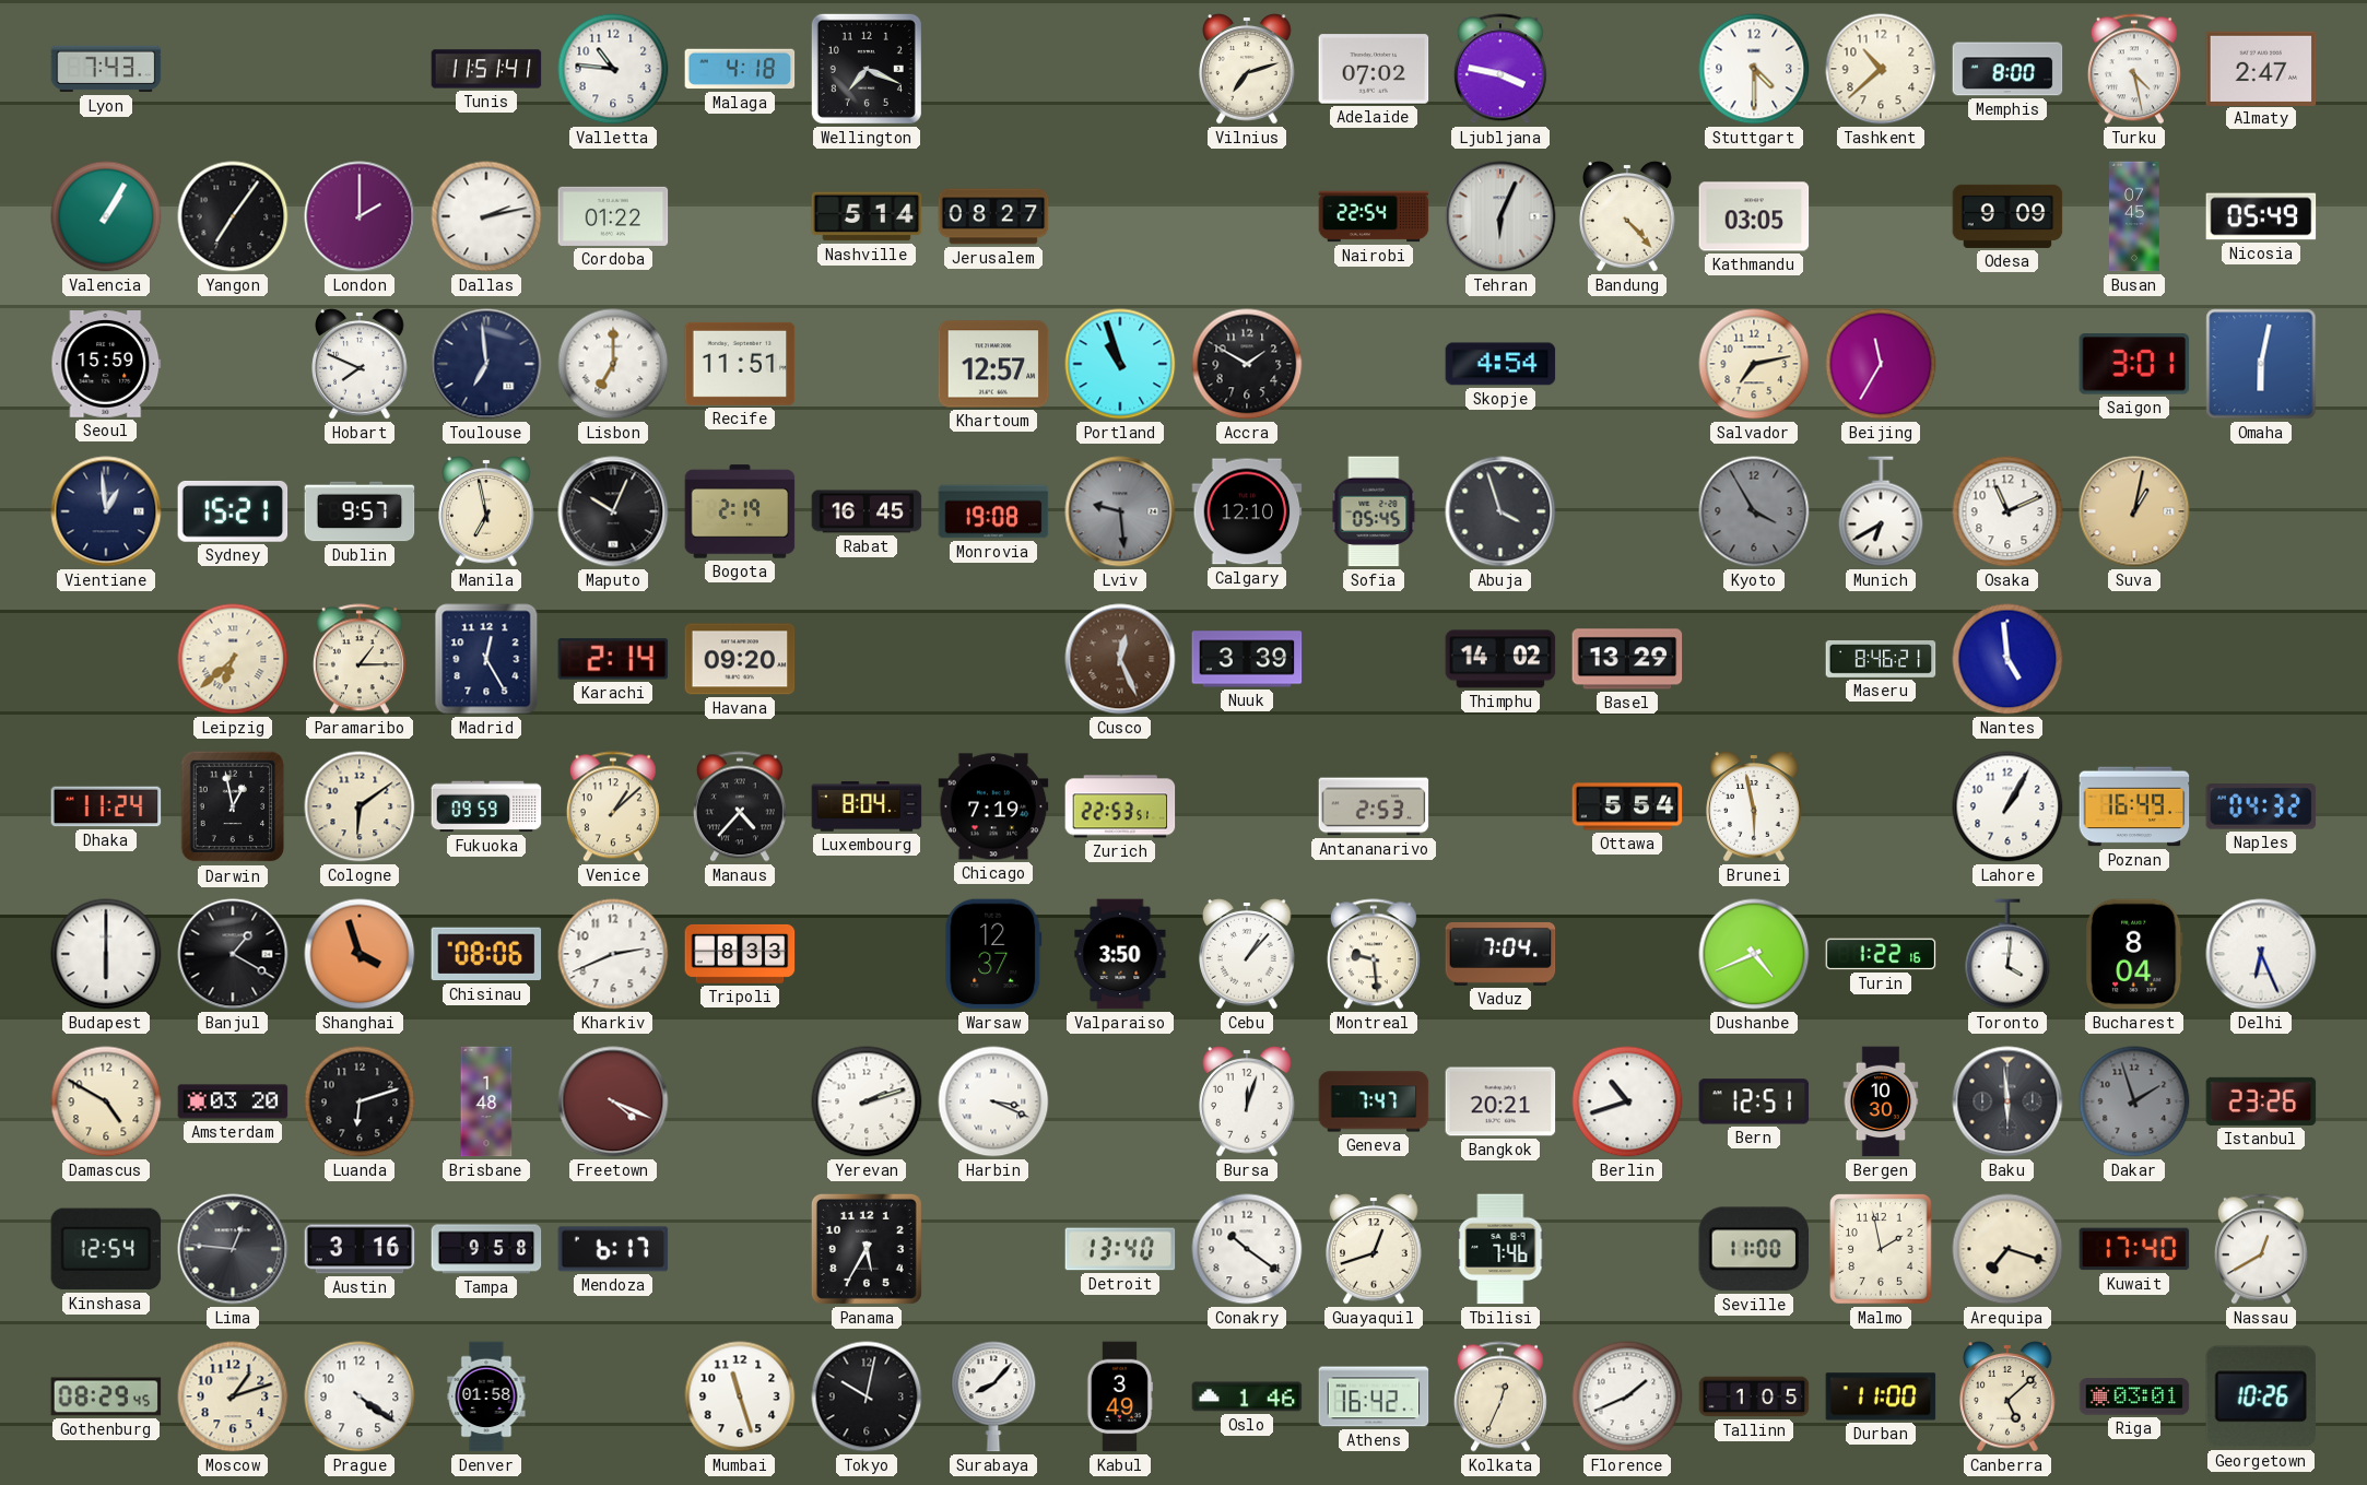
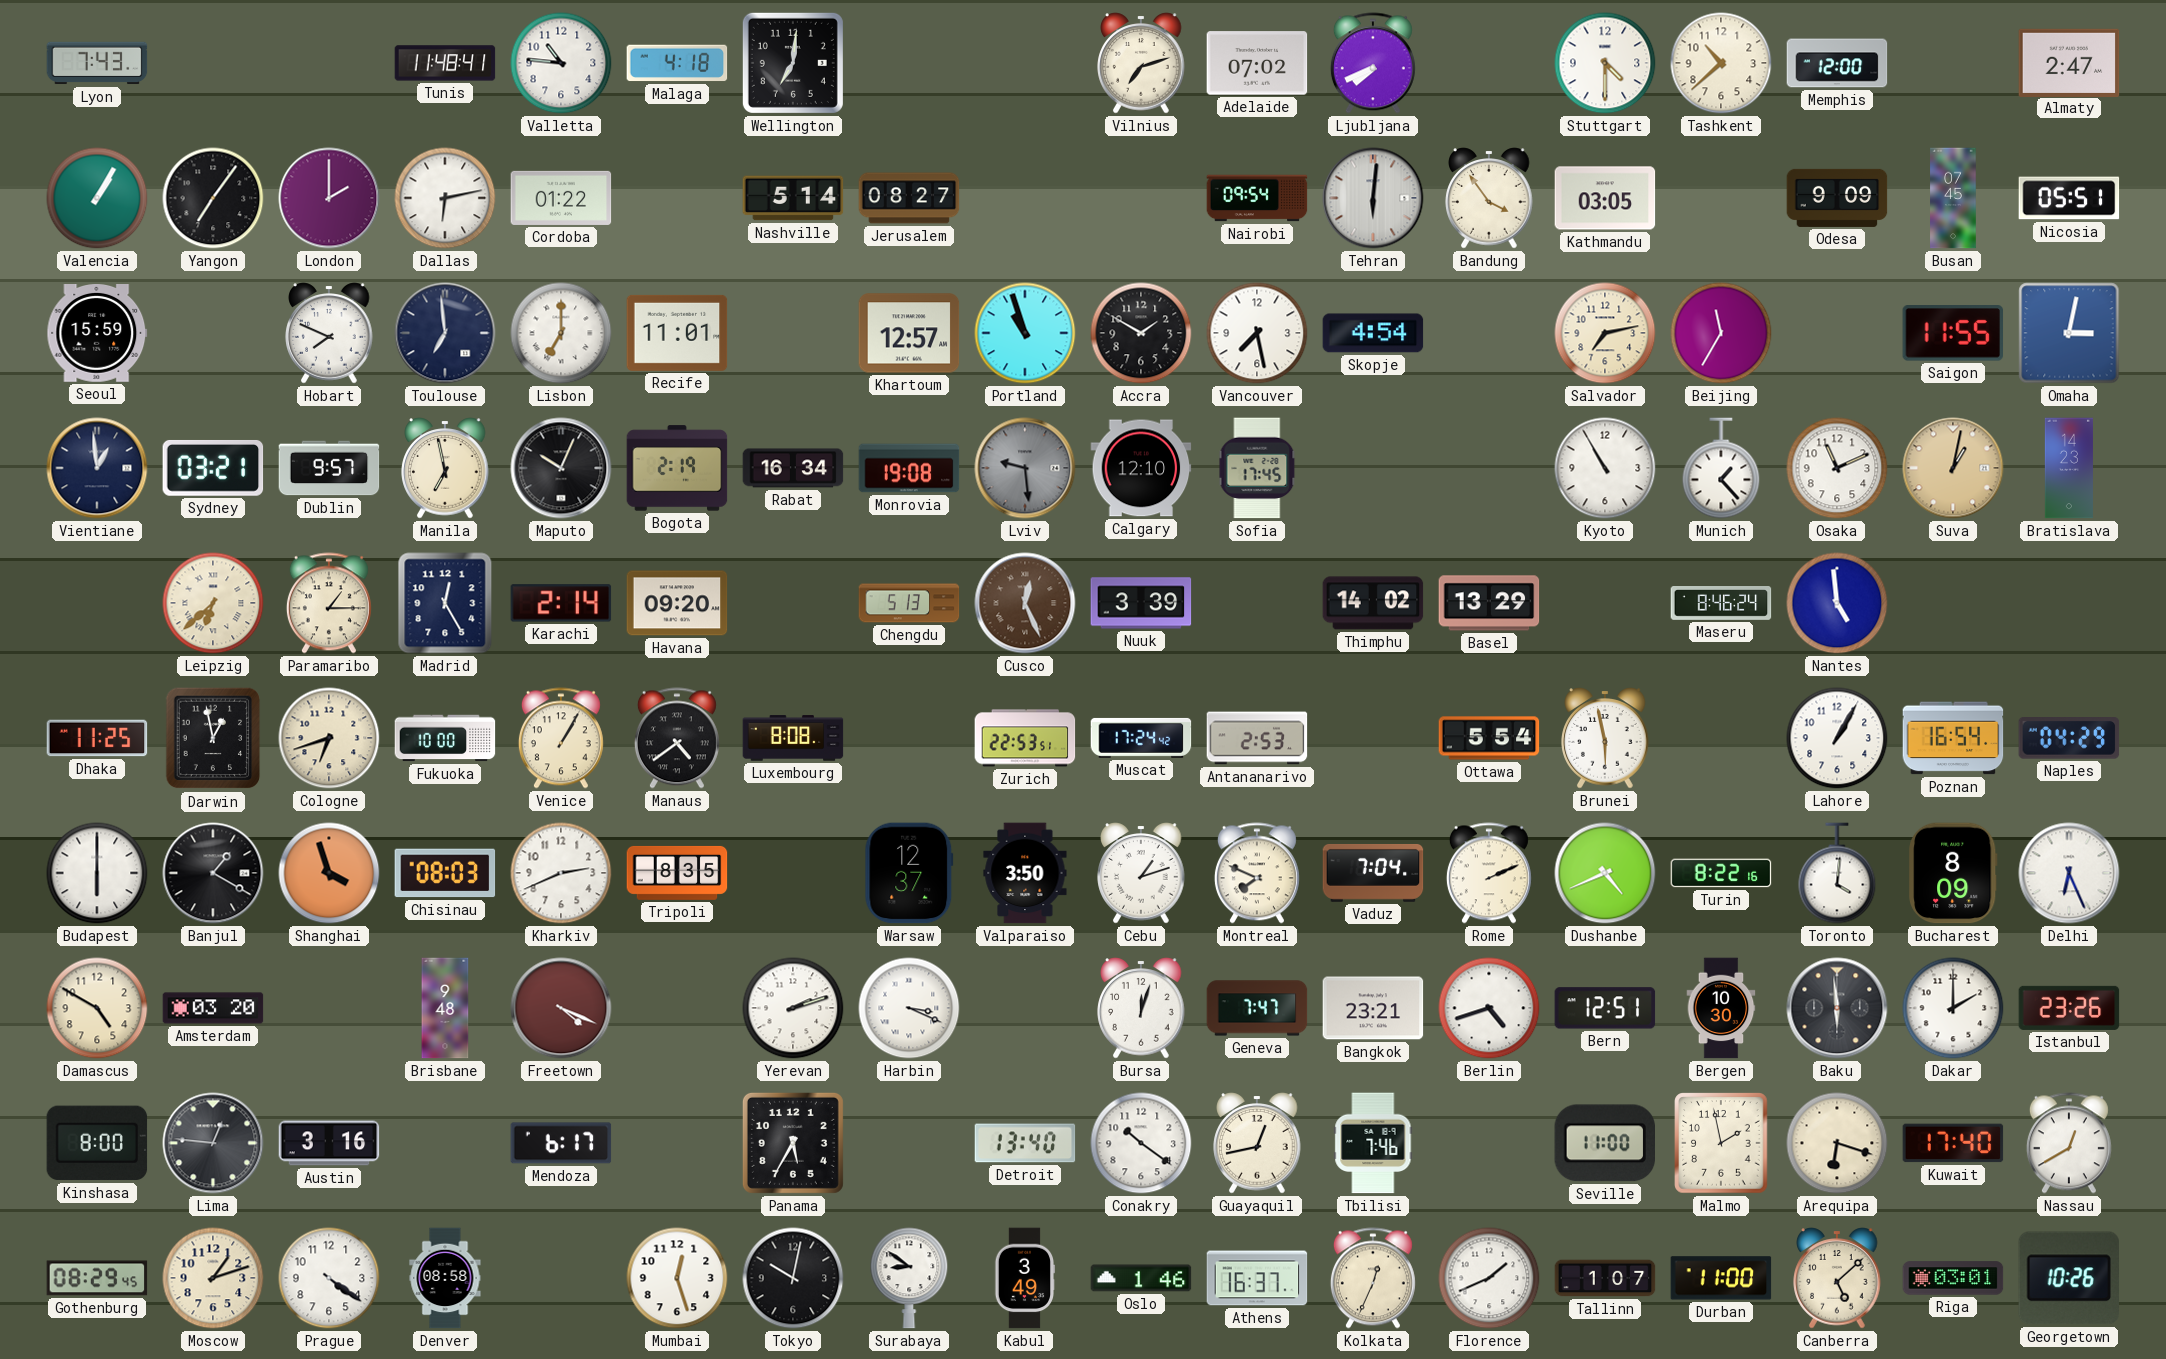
Tunis: 11:51 -> 11:48 (445, 63)
Wellington: 7:19 -> 7:01 (793, 63)
Ljubljana: 3:47 -> 7:41 (1373, 63)
Memphis: 8:00 -> 12:00 (1837, 63)
Turku: 4:28 -> none (2134, 69)
Dallas: 2:13 -> 6:13 (445, 198)
Nairobi: 22:54 -> 09:54 (1257, 198)
Tehran: 6:04 -> 6:01 (1373, 198)
Bandung: 4:23 -> 3:54 (1489, 198)
Nicosia: 05:49 -> 05:51 (2069, 198)
Recife: 11:51 -> 11:01 (677, 333)
Vancouver: none -> 7:28 (1257, 333)
Saigon: 3:01 -> 11:55 (1953, 333)
Omaha: 6:02 -> 3:02 (2069, 333)
Sydney: 15:21 -> 03:21 (213, 468)
Rabat: 16:45 -> 16:34 (793, 468)
Sofia: 05:45 -> 17:45 (1257, 468)
Abuja: 3:57 -> none (1500, 511)
Kyoto: 3:55 -> 10:55 (1605, 468)
Kyoto dial: grey -> white (1605, 468)
Munich: 6:40 -> 1:23 (1721, 468)
Bratislava: none -> 14:23 (2068, 468)
Chengdu: none -> 5:13 (909, 603)
Maseru: 8:46:21 -> 8:46:24 (1721, 604)
Dhaka: 11:24 -> 11:25 (97, 738)
Cologne: 6:09 -> 6:42 (329, 738)
Fukuoka: 09:59 -> 10:00 (445, 738)
Venice: 1:08 -> 1:05 (561, 738)
Manaus: 4:37 -> 4:39 (677, 738)
Luxembourg: 8:04 -> 8:08 (793, 738)
Chicago: 7:19 -> none (993, 806)
Muscat: none -> 17:24 (1141, 738)
Poznan: 16:49 -> 16:54 (1953, 738)
Naples: 04:32 -> 04:29 (2069, 739)
Chisinau: 08:06 -> 08:03 (445, 873)
Tripoli: 8:33 -> 8:35 (677, 873)
Cebu: 1:07 -> 1:12 (1141, 873)
Montreal: 9:29 -> 7:49 (1257, 873)
Rome: none -> 2:11 (1489, 873)
Turin: 1:22 -> 8:22 (1721, 873)
Bucharest: 8:04 -> 8:09 (1953, 873)
Luanda: 6:12 -> none (360, 1101)
Brisbane: 1:48 -> 9:48 (445, 1008)
Bangkok: 20:21 -> 23:21 (1373, 1008)
Berlin: 10:42 -> 4:42 (1489, 1008)
Dakar: 1:57 -> 2:00 (1953, 1008)
Dakar dial: grey -> white (1953, 1008)
Kinshasa: 12:54 -> 8:00 (97, 1143)
Tampa: 9:58 -> none (486, 1249)
Guayaquil: 12:42 -> 12:43 (1257, 1143)
Arequipa: 7:18 -> 6:18 (1837, 1143)
Denver: 01:58 -> 08:58 (445, 1278)
Mumbai: 11:27 -> 12:27 (677, 1278)
Surabaya: 8:07 -> 8:51 (909, 1278)
Athens: 16:42 -> 16:37 (1257, 1278)
Tallinn: 1:05 -> 1:07 (1605, 1278)
